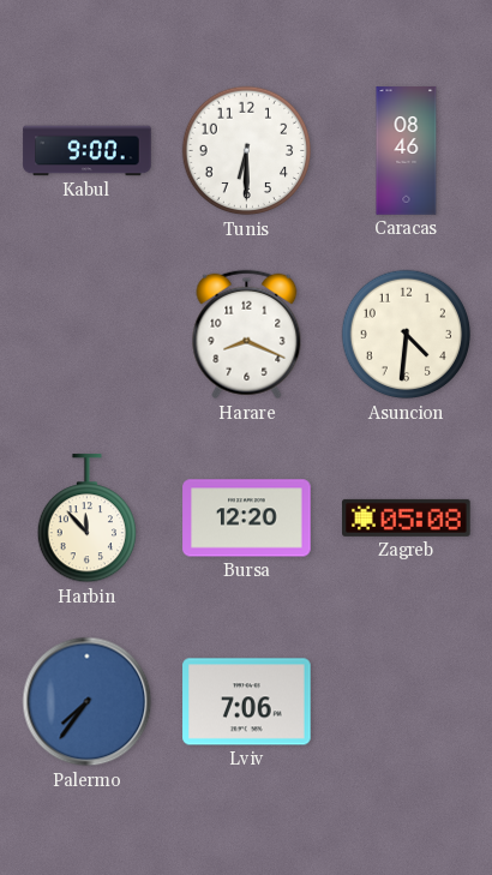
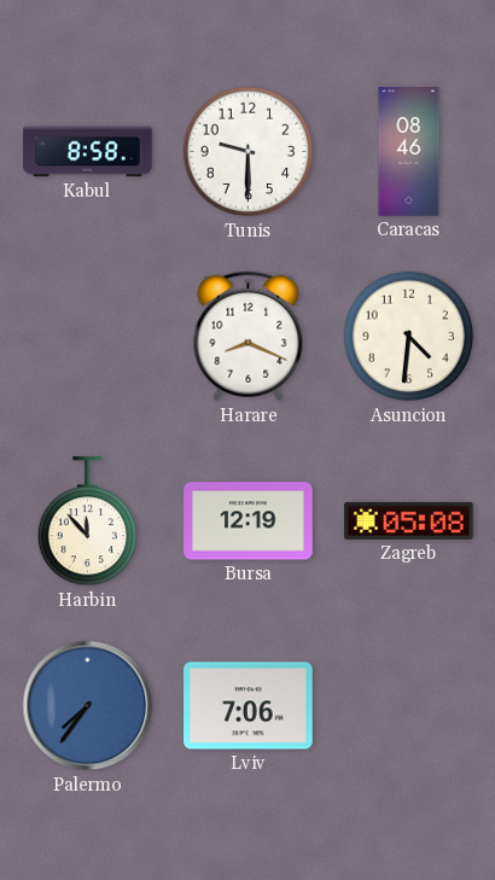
Kabul: 9:00 -> 8:58 (88, 152)
Tunis: 6:30 -> 9:30 (249, 152)
Bursa: 12:20 -> 12:19 (249, 521)
